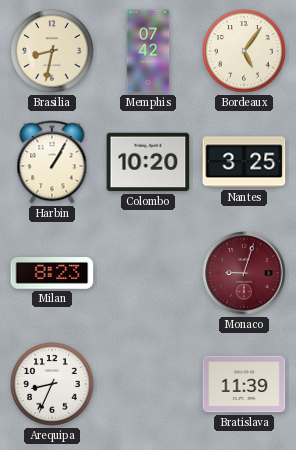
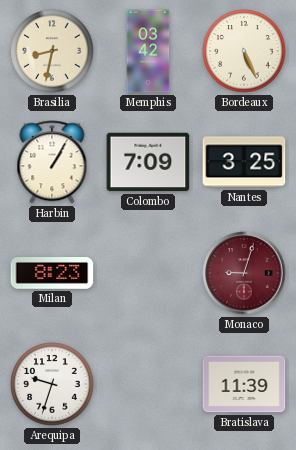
Memphis: 07:42 -> 03:42 (148, 51)
Bordeaux: 5:06 -> 5:26 (244, 51)
Colombo: 10:20 -> 7:09 (148, 162)
Arequipa: 8:34 -> 9:33 (52, 384)
